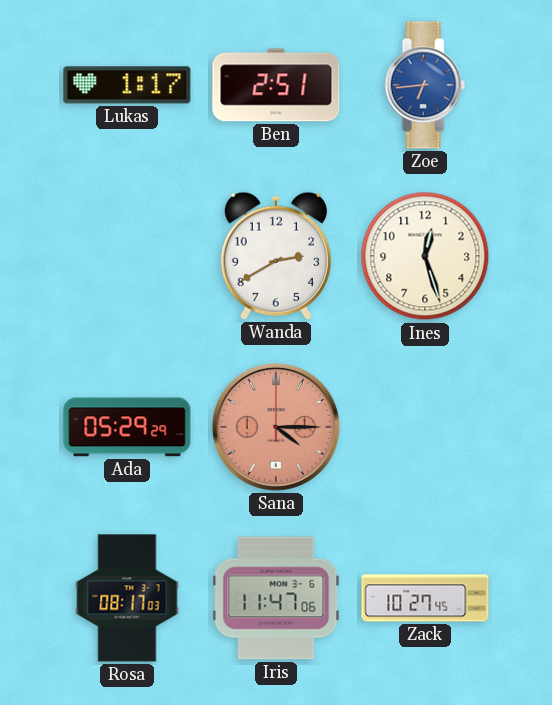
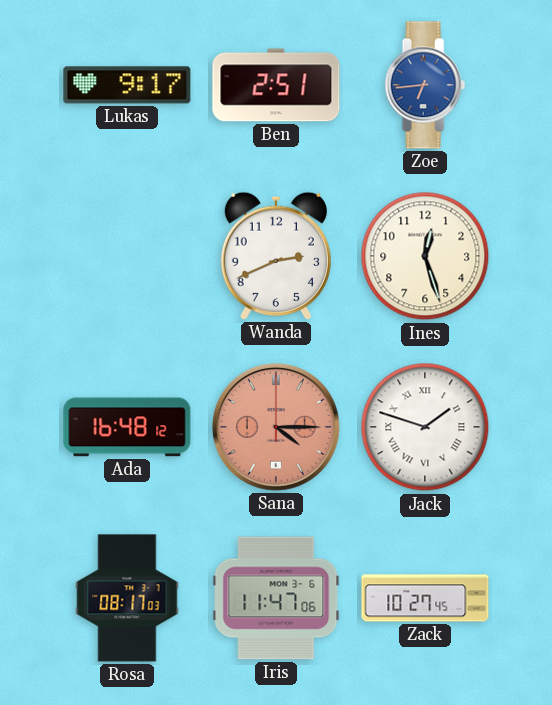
Lukas: 1:17 -> 9:17 (127, 85)
Wanda: 2:40 -> 2:41 (276, 256)
Ada: 05:29 -> 16:48 (127, 427)
Jack: none -> 1:48 (425, 427)
